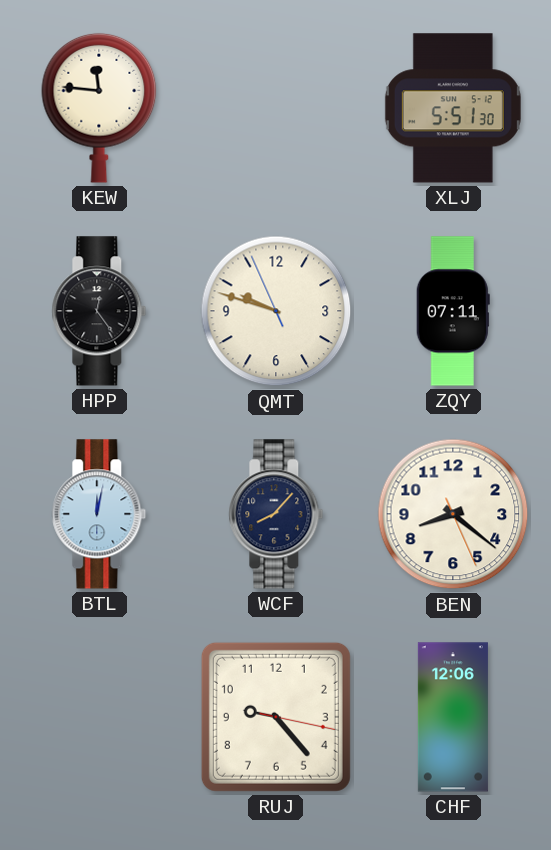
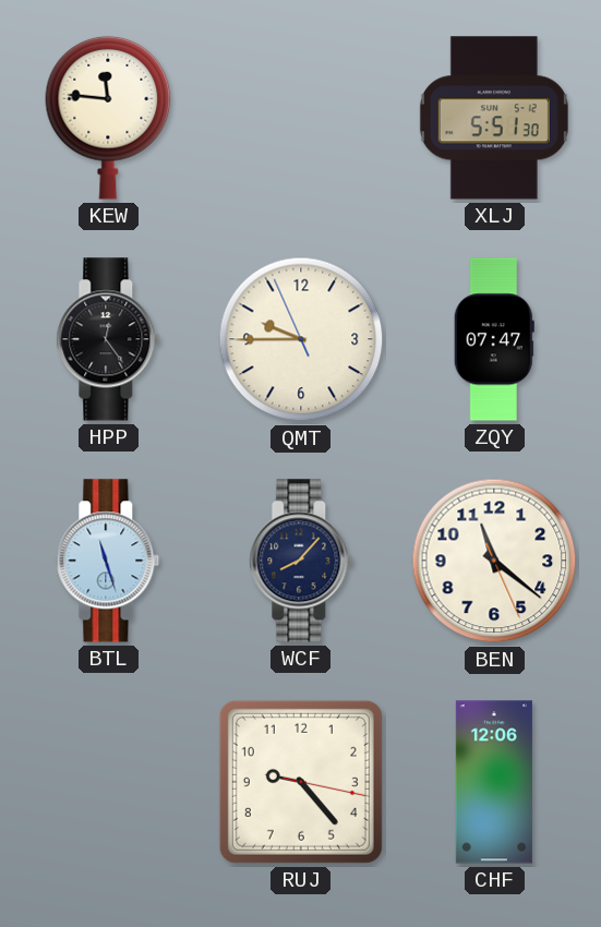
QMT: 9:47 -> 9:44 (301, 339)
ZQY: 07:11 -> 07:47 (494, 339)
BTL: 12:02 -> 11:27 (108, 561)
BEN: 8:21 -> 11:21 (494, 561)
